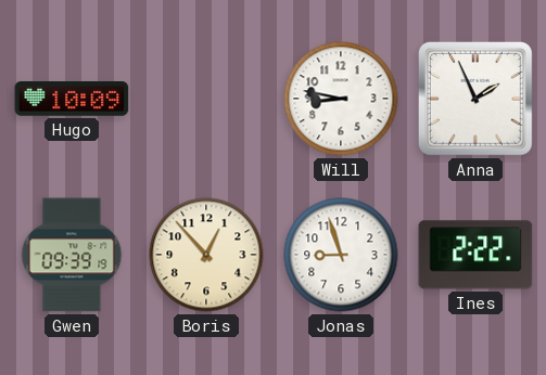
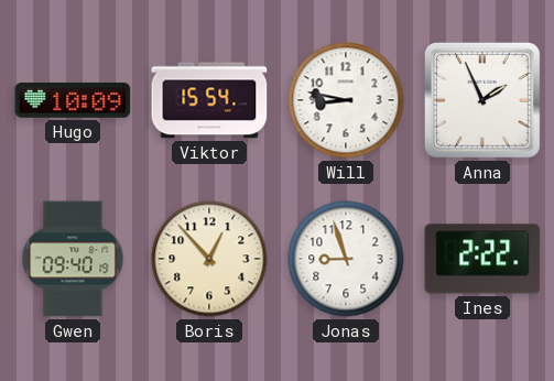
Viktor: none -> 15:54 (209, 100)
Gwen: 09:39 -> 09:40 (73, 259)
